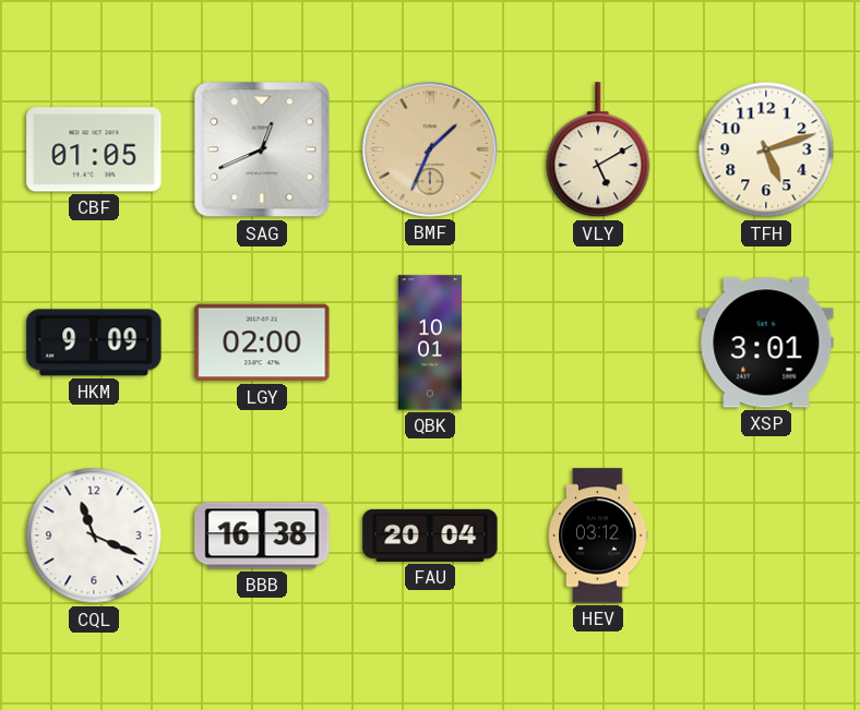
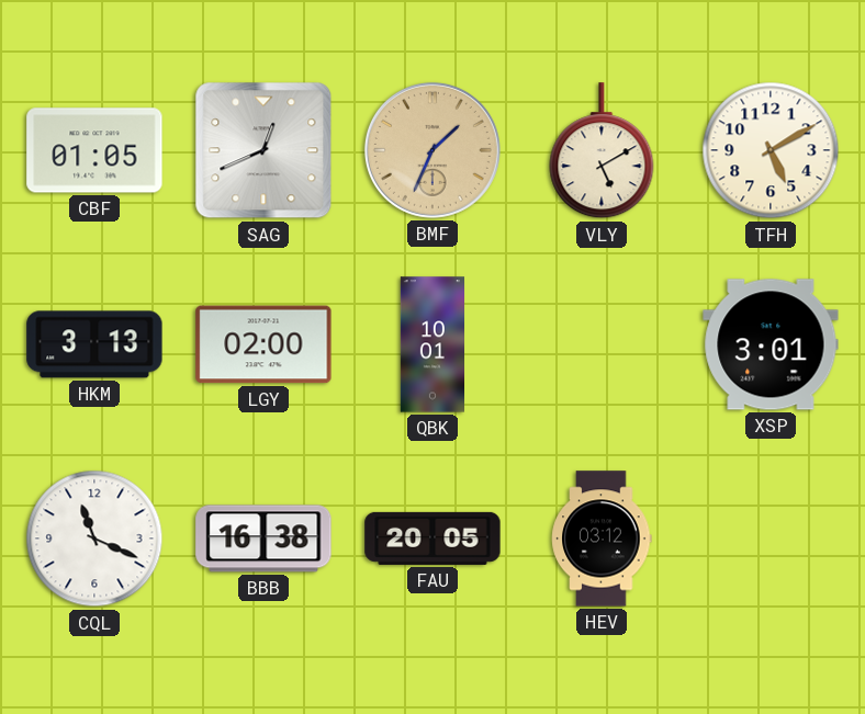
TFH: 5:12 -> 5:10 (771, 150)
HKM: 9:09 -> 3:13 (94, 344)
FAU: 20:04 -> 20:05 (432, 539)
